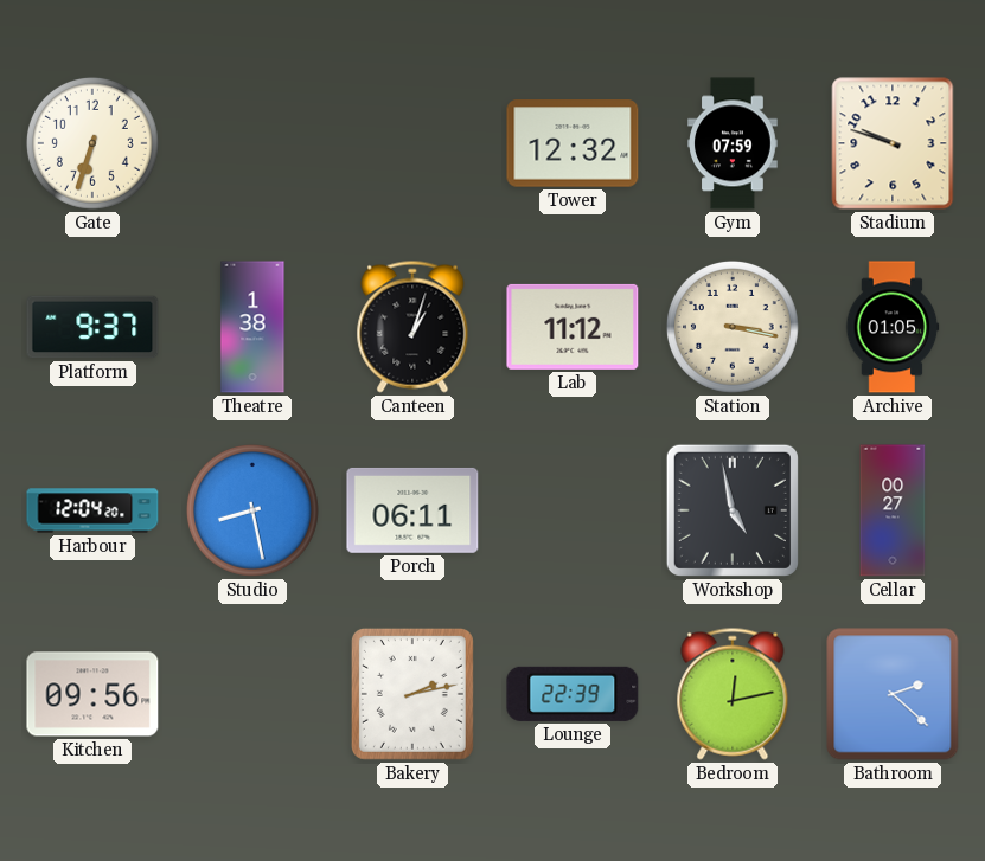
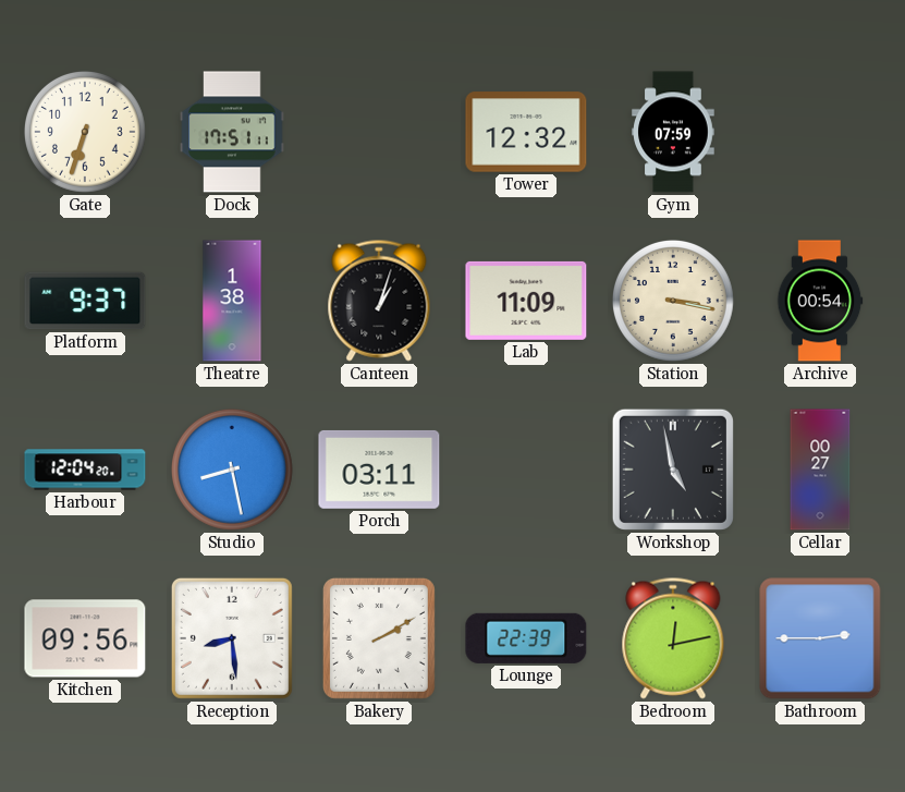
Dock: none -> 17:51 (232, 132)
Stadium: 9:48 -> none (893, 143)
Lab: 11:12 -> 11:09 (526, 301)
Archive: 01:05 -> 00:54 (820, 301)
Porch: 06:11 -> 03:11 (379, 470)
Reception: none -> 8:29 (232, 638)
Bakery: 2:13 -> 2:10 (379, 638)
Bathroom: 2:22 -> 2:45 (820, 638)
